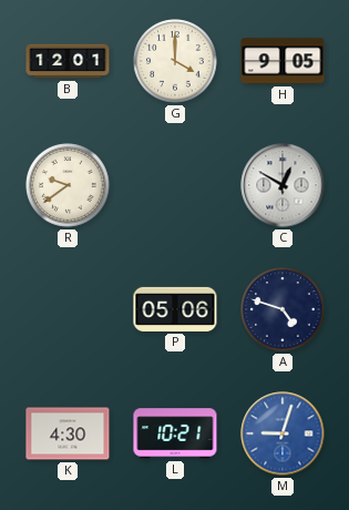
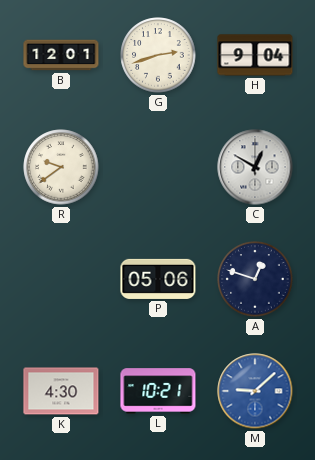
G: 4:00 -> 2:42 (158, 55)
H: 9:05 -> 9:04 (255, 55)
A: 4:48 -> 12:48 (255, 279)
M: 9:03 -> 9:08 (255, 391)
